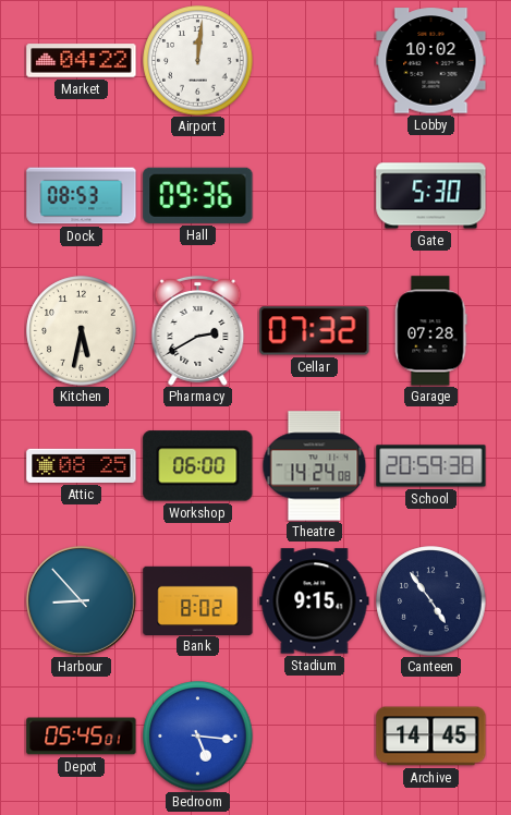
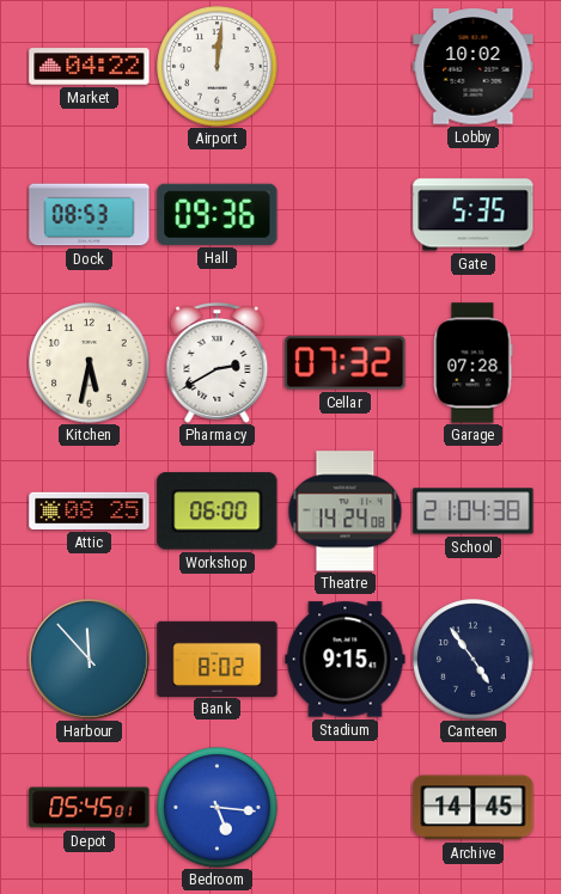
Gate: 5:30 -> 5:35 (474, 215)
School: 20:59 -> 21:04 (474, 512)
Harbour: 8:53 -> 11:53 (89, 659)
